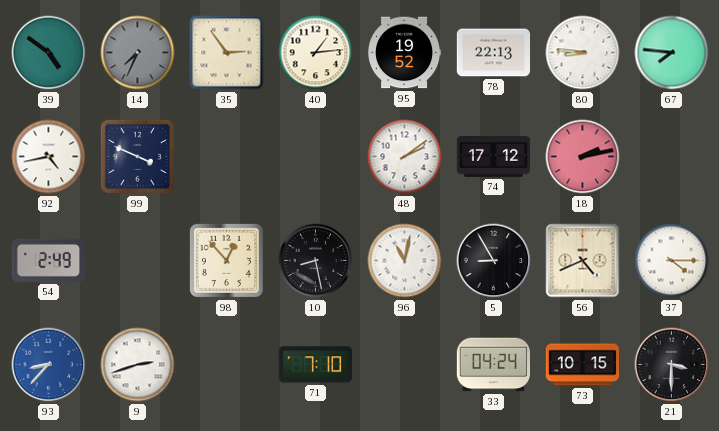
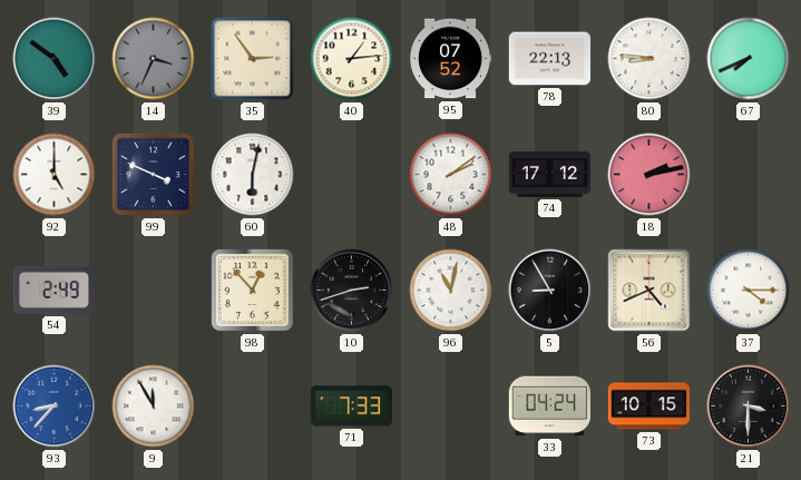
14: 7:34 -> 3:34 (154, 59)
95: 19:52 -> 07:52 (451, 59)
67: 7:46 -> 7:41 (749, 59)
92: 4:43 -> 5:00 (55, 175)
60: none -> 6:02 (253, 175)
10: 8:28 -> 2:42 (352, 291)
9: 2:42 -> 11:55 (154, 406)
71: 7:10 -> 7:33 (351, 406)
